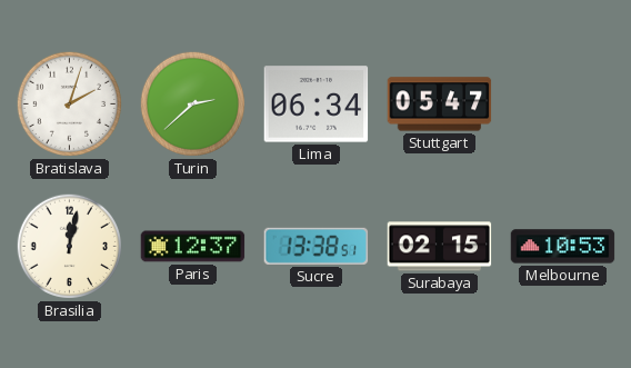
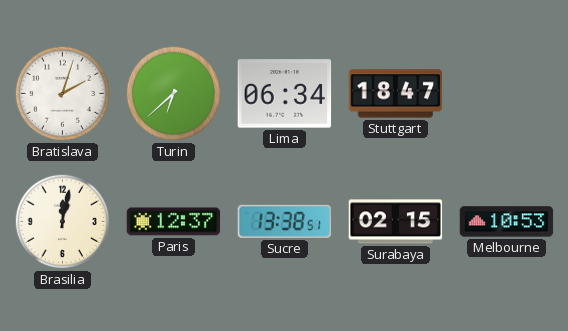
Turin: 2:38 -> 6:38 (173, 93)
Stuttgart: 05:47 -> 18:47 (396, 94)
